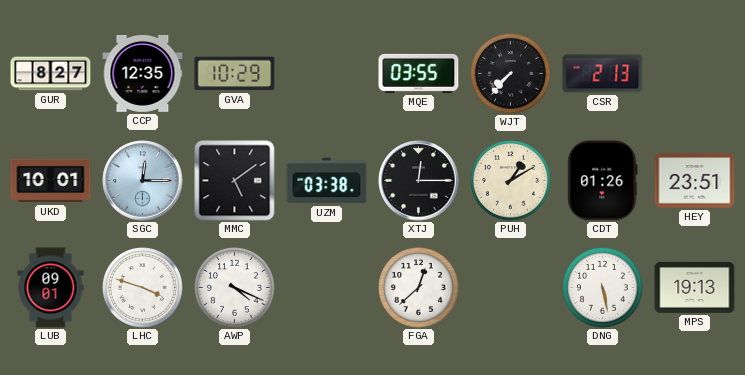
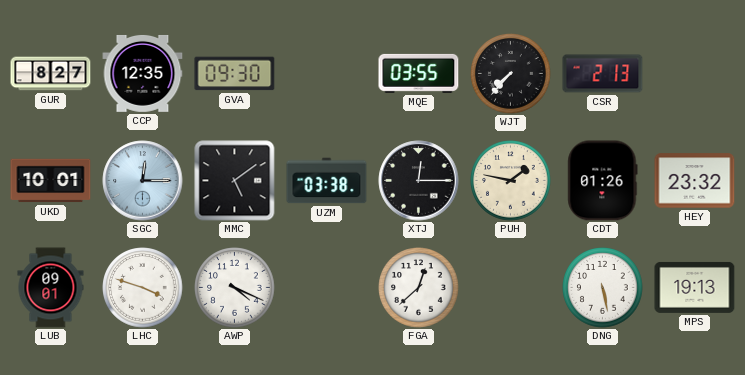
GVA: 10:29 -> 09:30 (235, 74)
PUH: 1:10 -> 1:47 (511, 181)
HEY: 23:51 -> 23:32 (695, 181)
